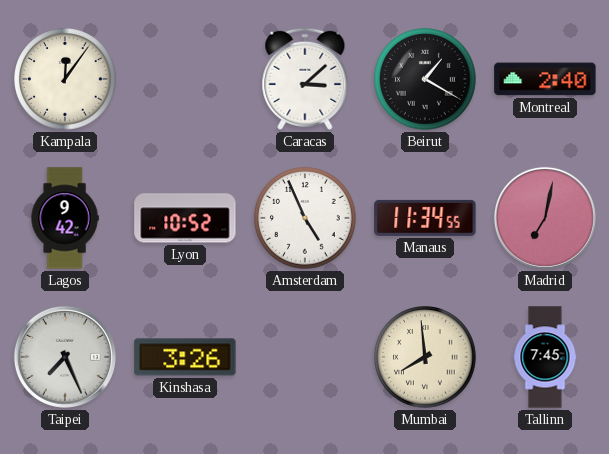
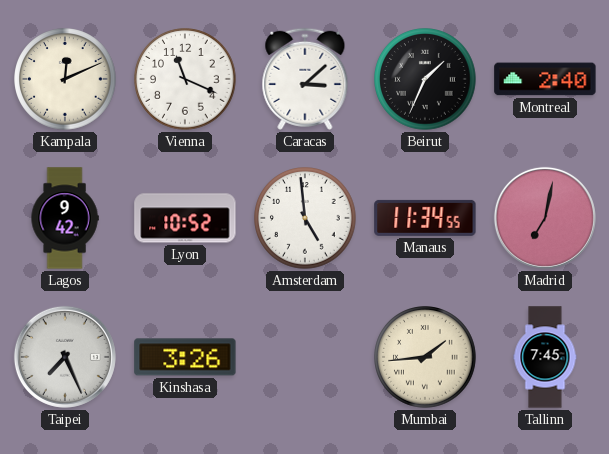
Kampala: 12:06 -> 12:11 (65, 79)
Vienna: none -> 11:19 (185, 79)
Beirut: 1:20 -> 1:34 (425, 79)
Amsterdam: 4:56 -> 4:59 (305, 218)
Mumbai: 7:59 -> 1:44 (425, 357)
